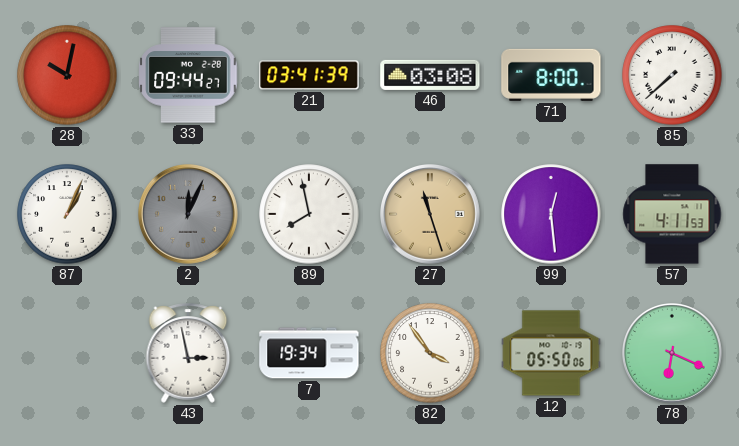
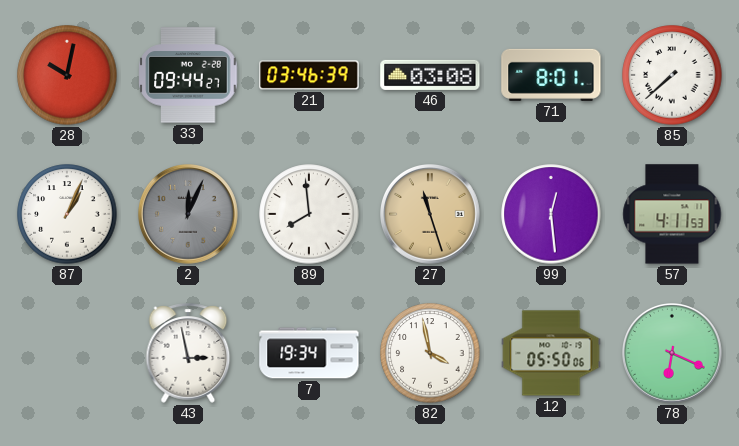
21: 03:41 -> 03:46 (309, 75)
71: 8:00 -> 8:01 (551, 75)
89: 7:58 -> 7:59 (309, 214)
82: 3:54 -> 3:58 (430, 353)
